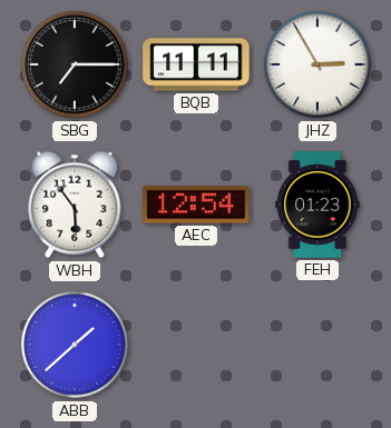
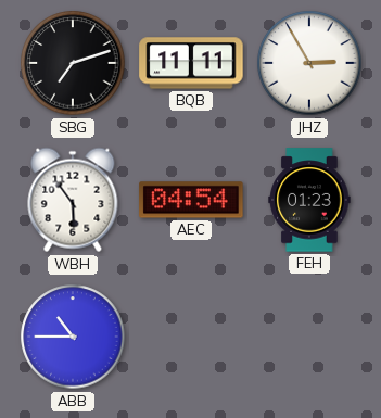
SBG: 7:15 -> 7:12 (73, 63)
AEC: 12:54 -> 04:54 (191, 200)
ABB: 1:38 -> 10:45 (73, 337)
